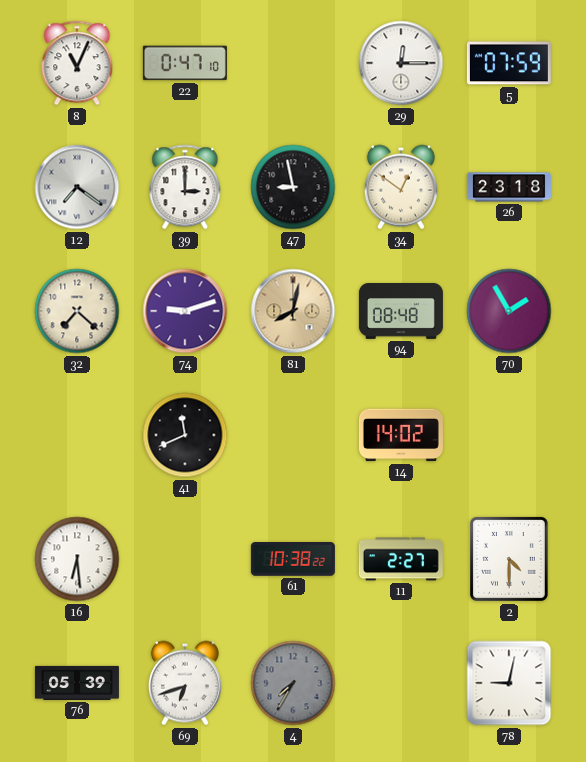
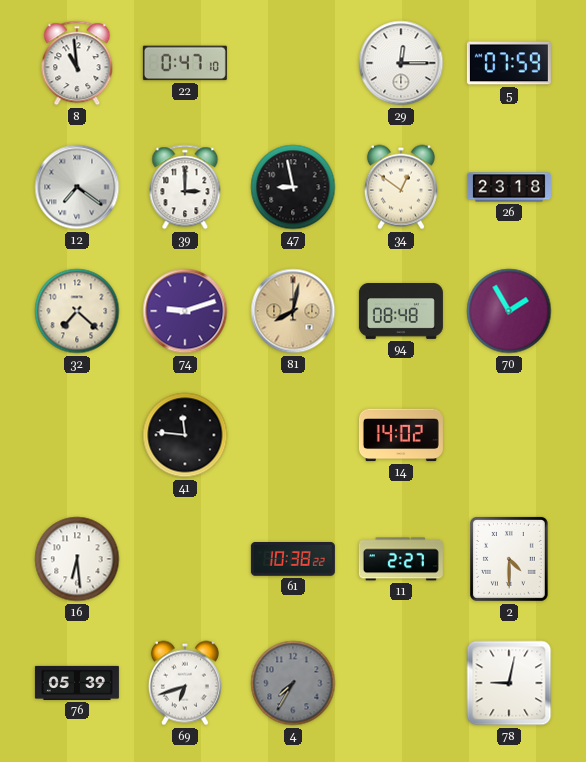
8: 11:04 -> 10:59 (77, 63)
41: 11:41 -> 11:46 (185, 435)
